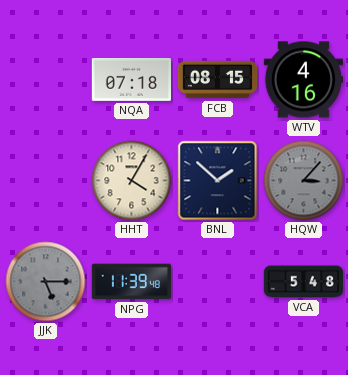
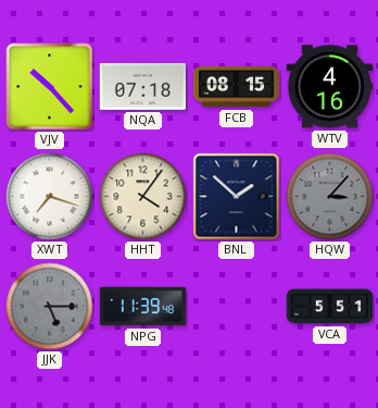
VJV: none -> 10:23 (50, 87)
XWT: none -> 7:18 (50, 197)
HHT: 4:05 -> 4:06 (143, 197)
VCA: 5:48 -> 5:51 (330, 307)
